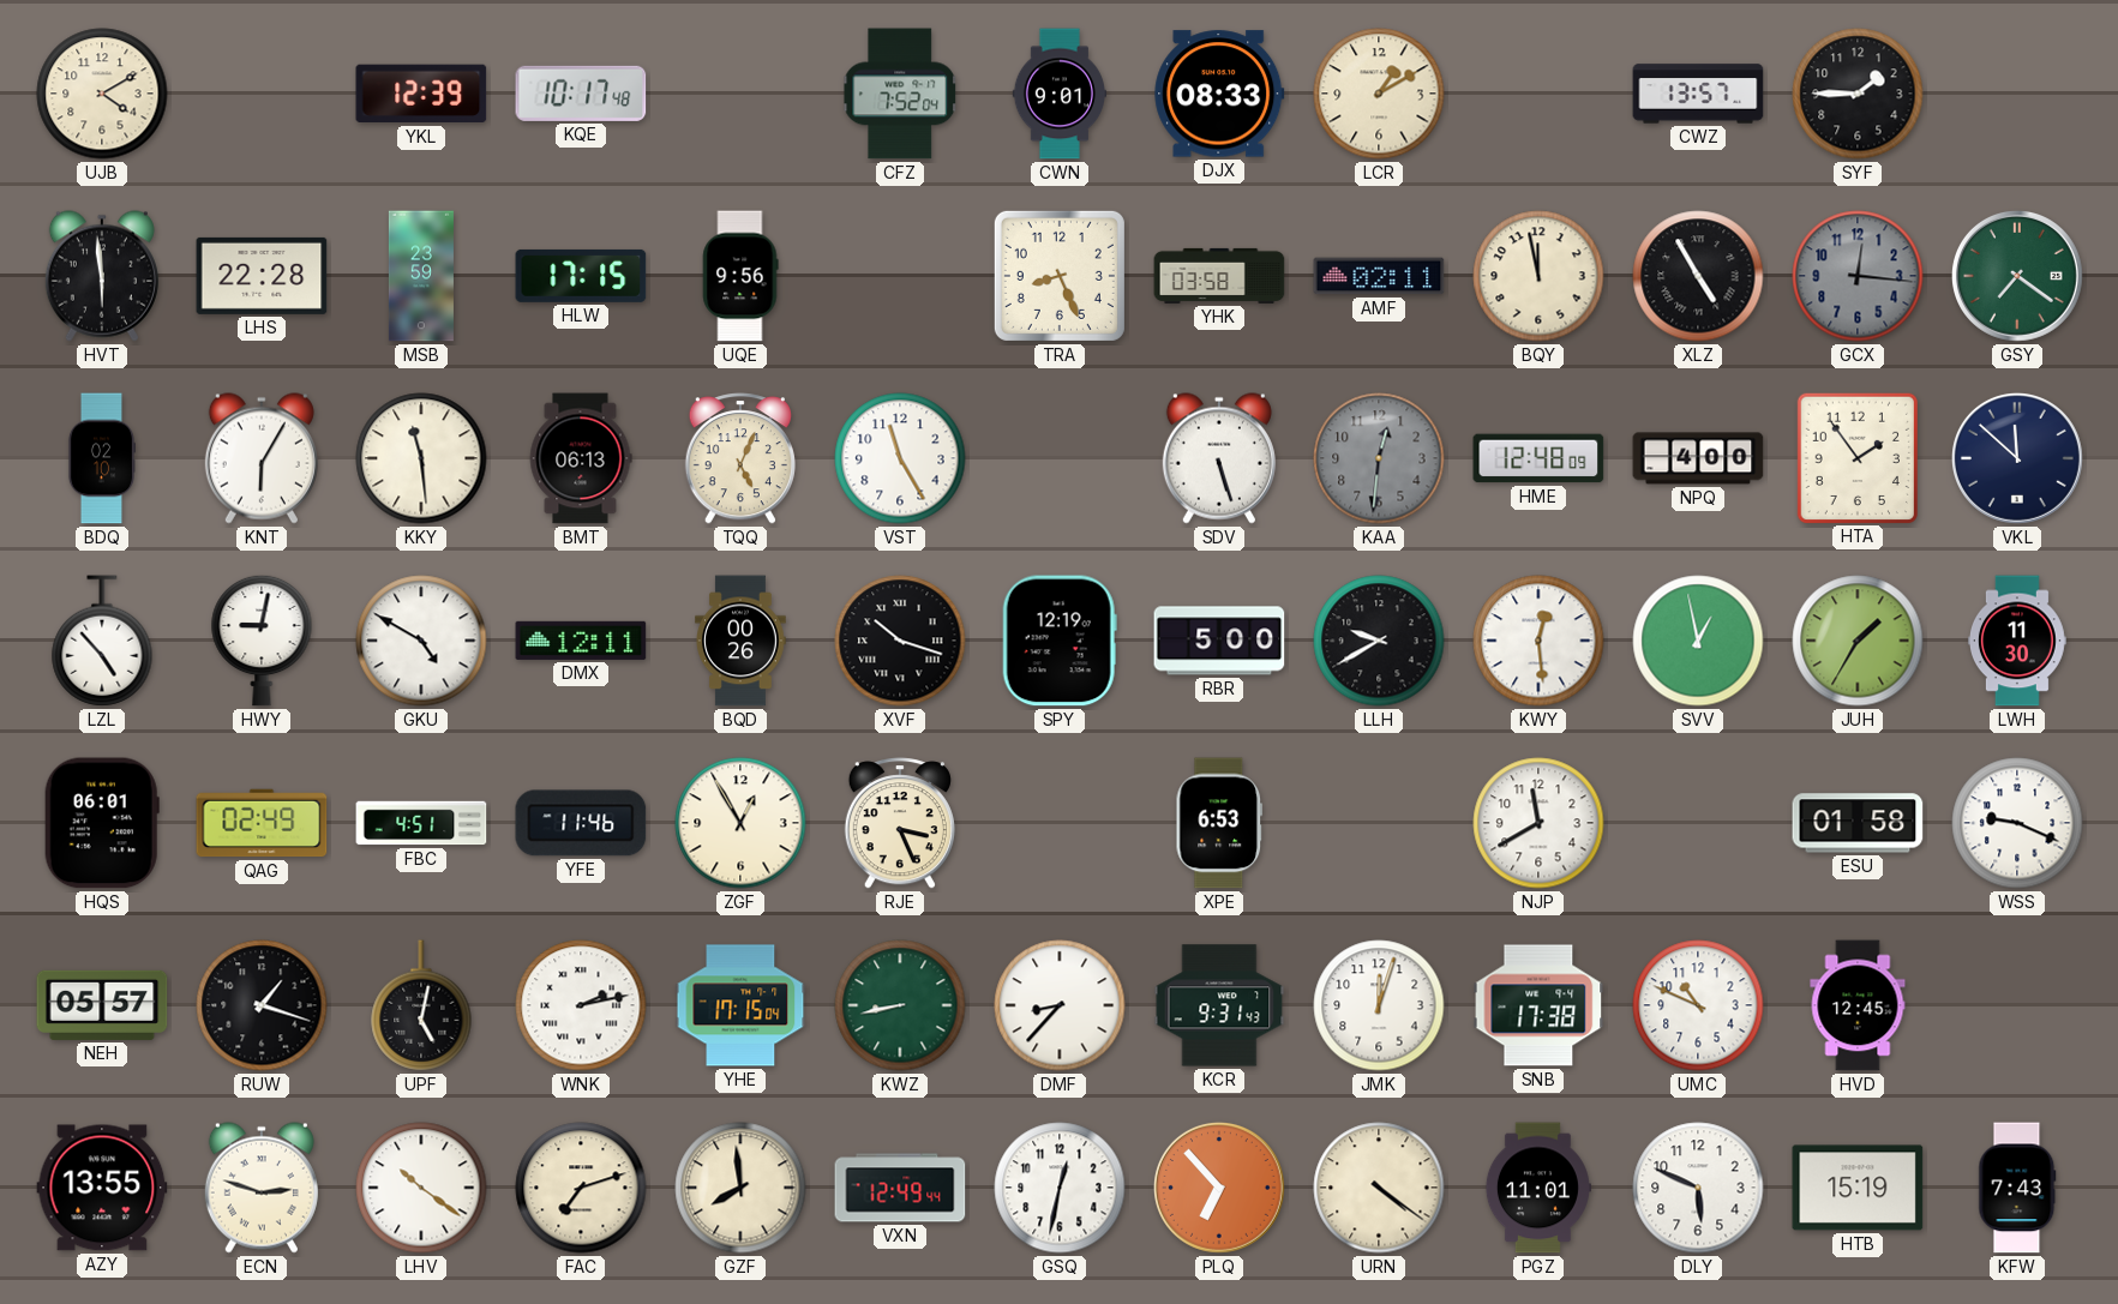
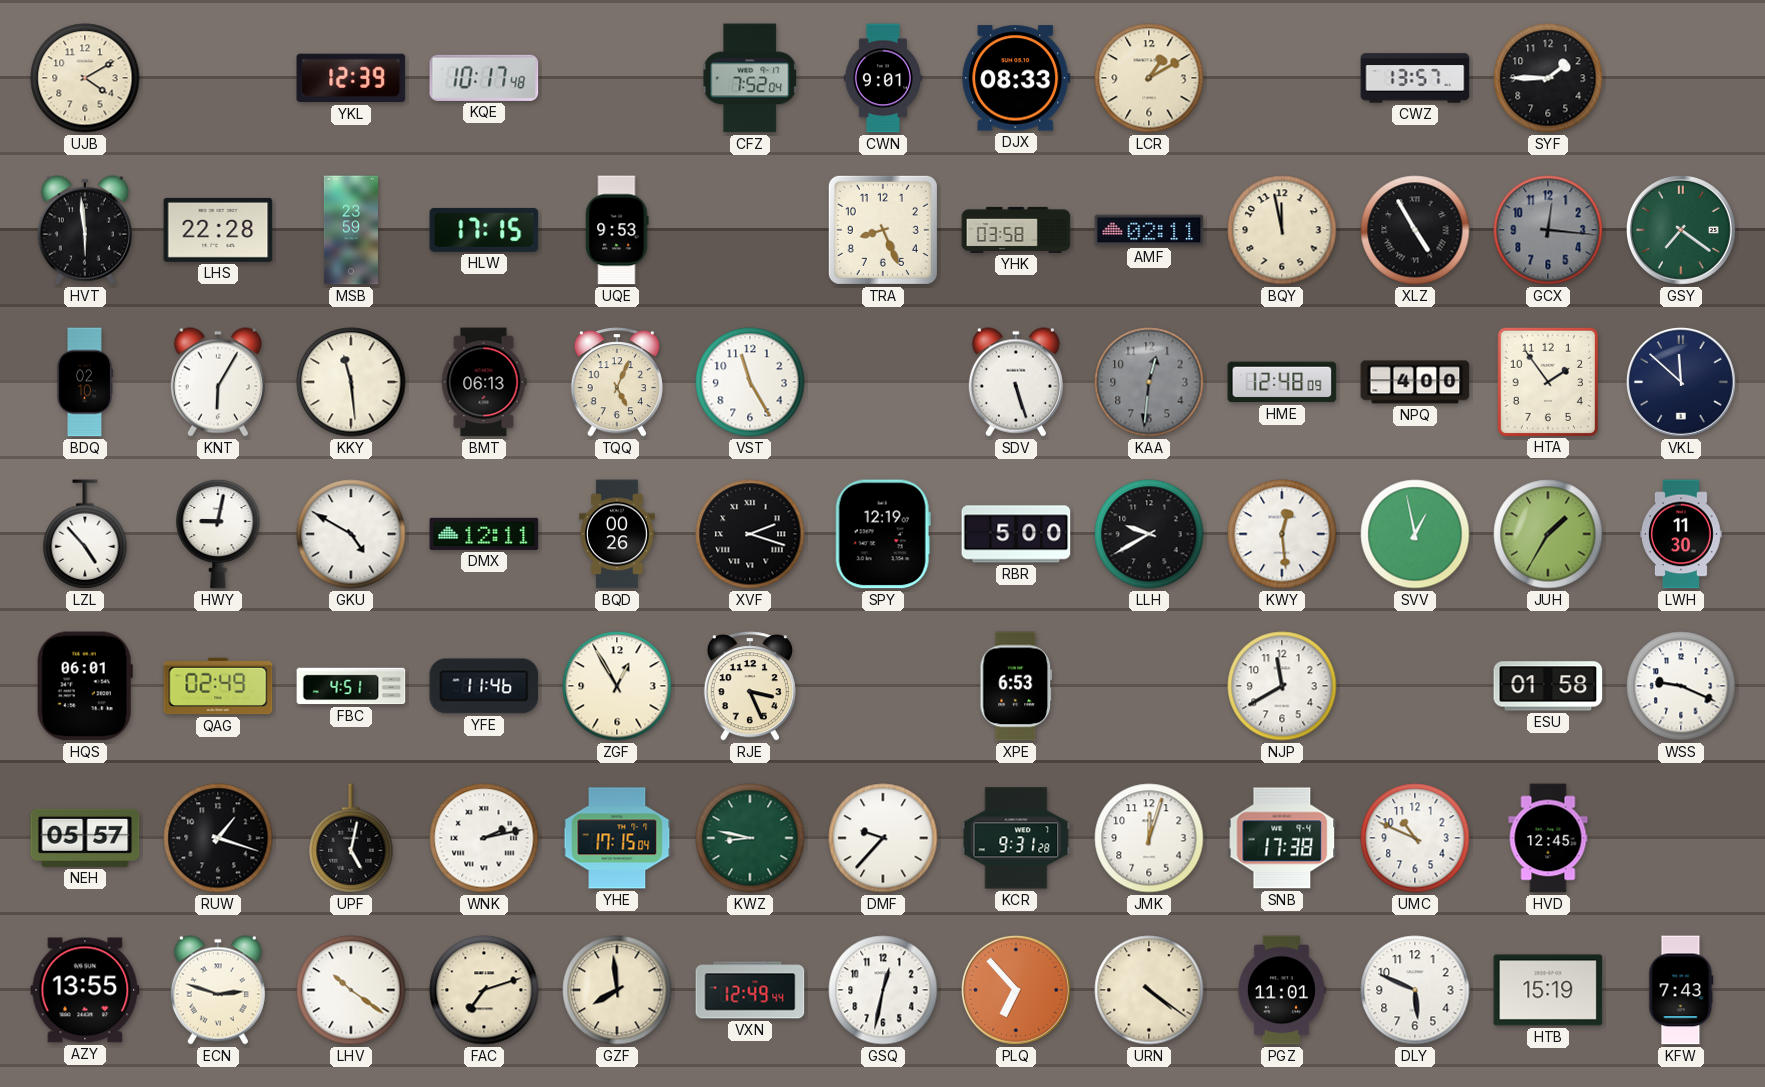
UQE: 9:56 -> 9:53 (617, 230)
XVF: 10:18 -> 2:18 (750, 534)
KWZ: 8:43 -> 8:47 (750, 838)
DMF: 8:37 -> 9:37 (883, 838)
KCR: 9:31:43 -> 9:31:28 (1016, 838)
